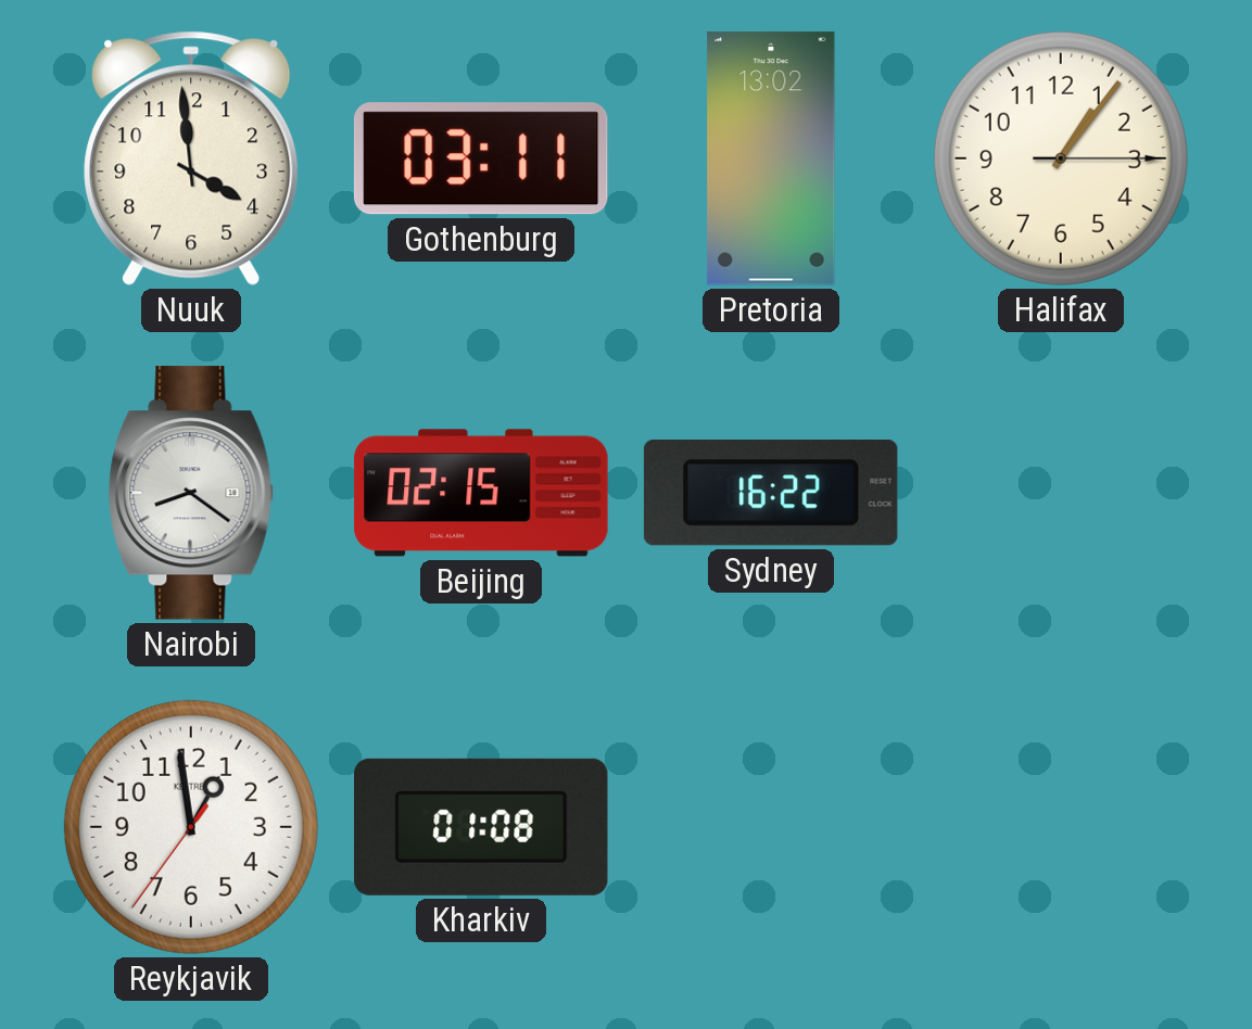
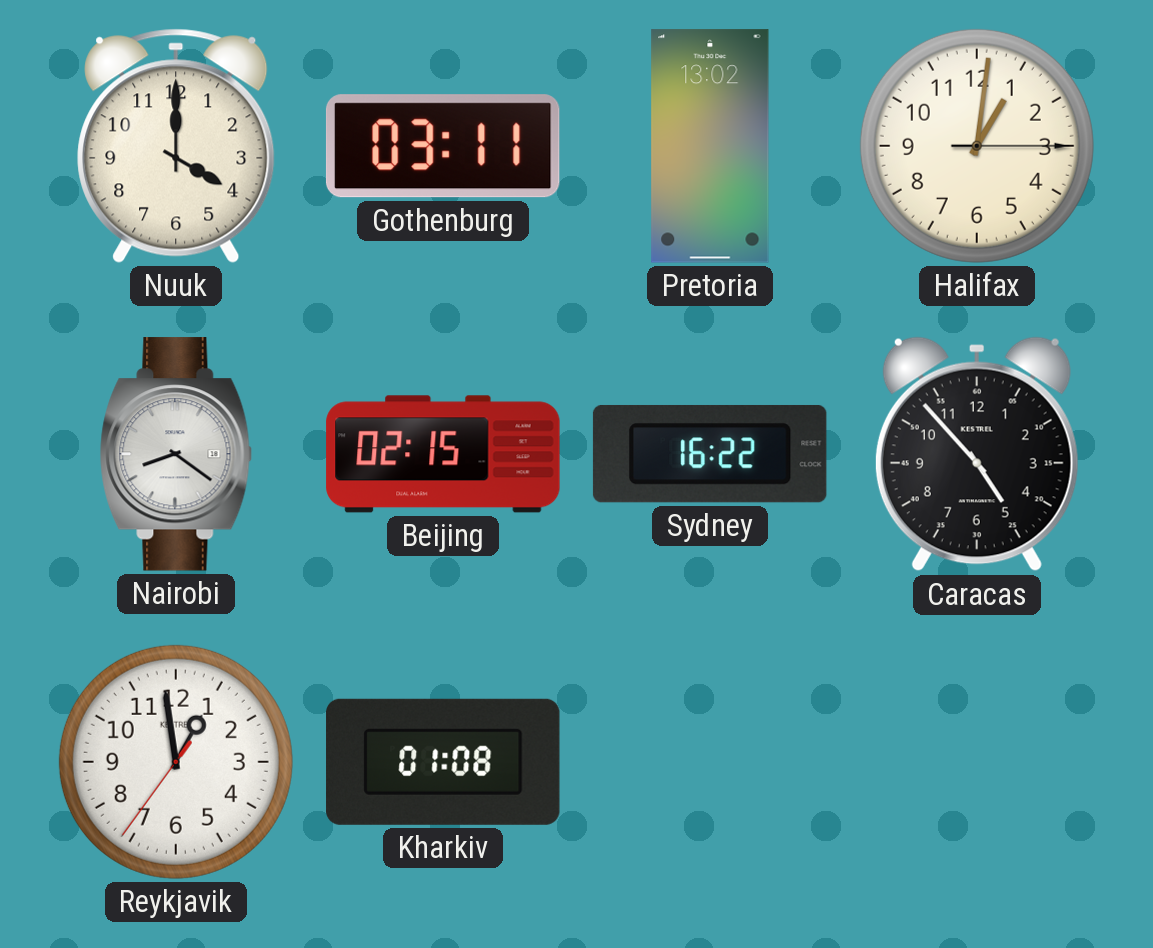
Nuuk: 3:59 -> 4:00 (176, 146)
Halifax: 1:06 -> 1:01 (977, 146)
Caracas: none -> 4:53 (977, 454)
